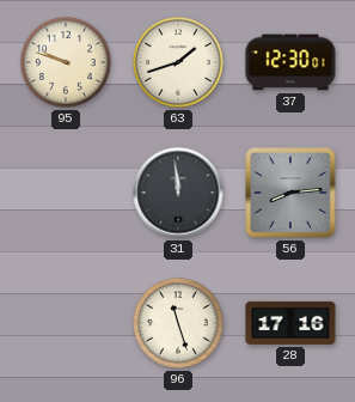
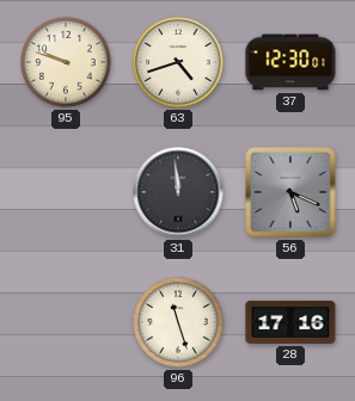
63: 1:42 -> 4:42 (178, 62)
56: 8:14 -> 5:19 (290, 192)
